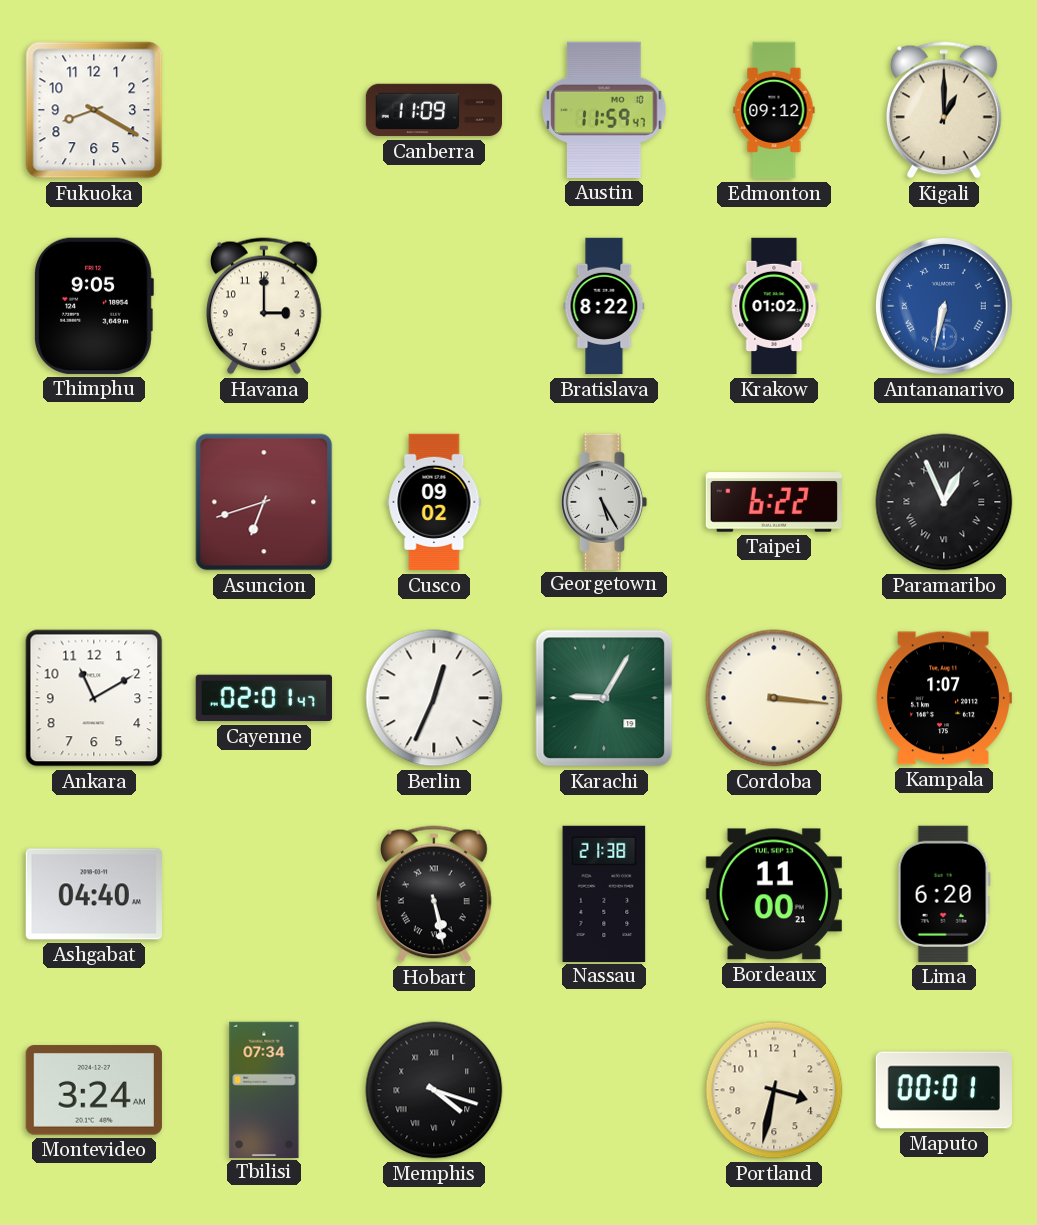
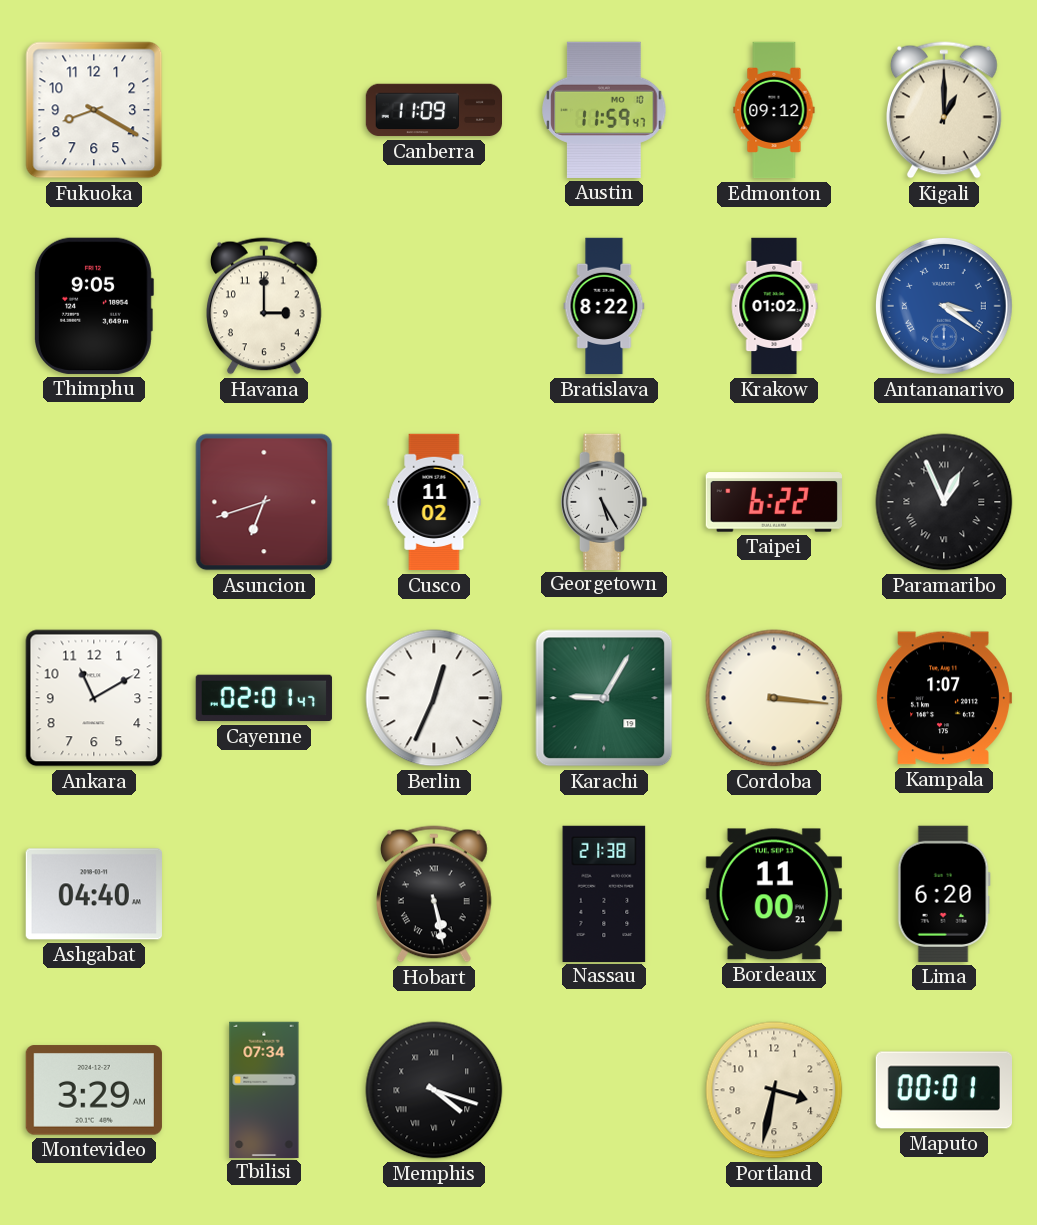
Antananarivo: 6:32 -> 3:21 (944, 306)
Cusco: 09:02 -> 11:02 (434, 502)
Montevideo: 3:24 -> 3:29 (94, 1090)
